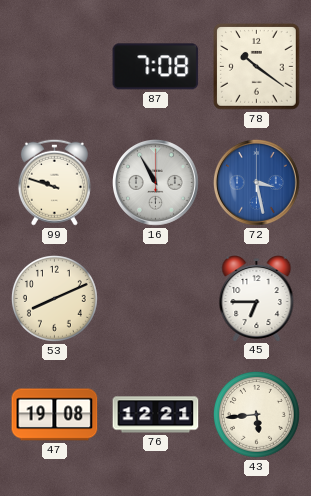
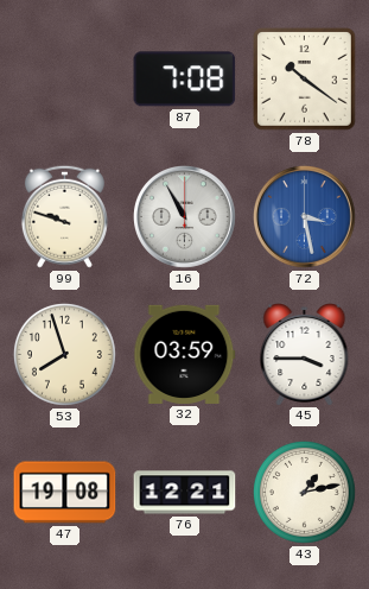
53: 8:11 -> 7:57 (64, 354)
32: none -> 03:59 (185, 354)
45: 6:45 -> 3:45 (305, 355)
43: 5:44 -> 1:13 (304, 492)
